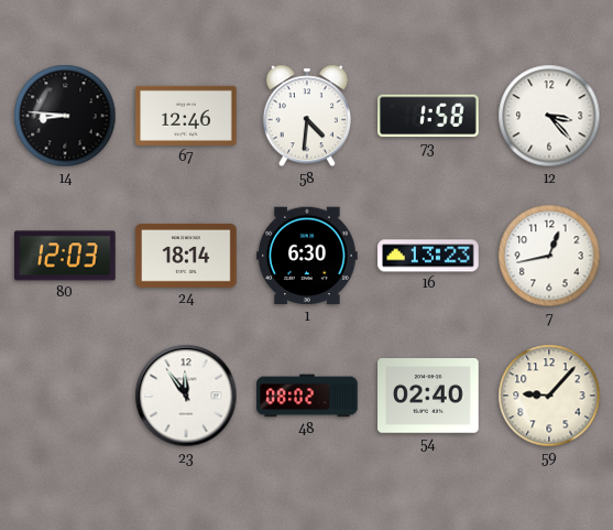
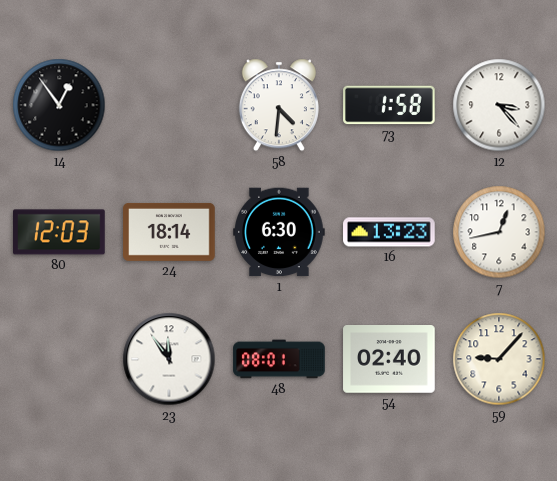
14: 8:46 -> 12:54 (59, 105)
67: 12:46 -> none (186, 116)
48: 08:02 -> 08:01 (279, 359)
